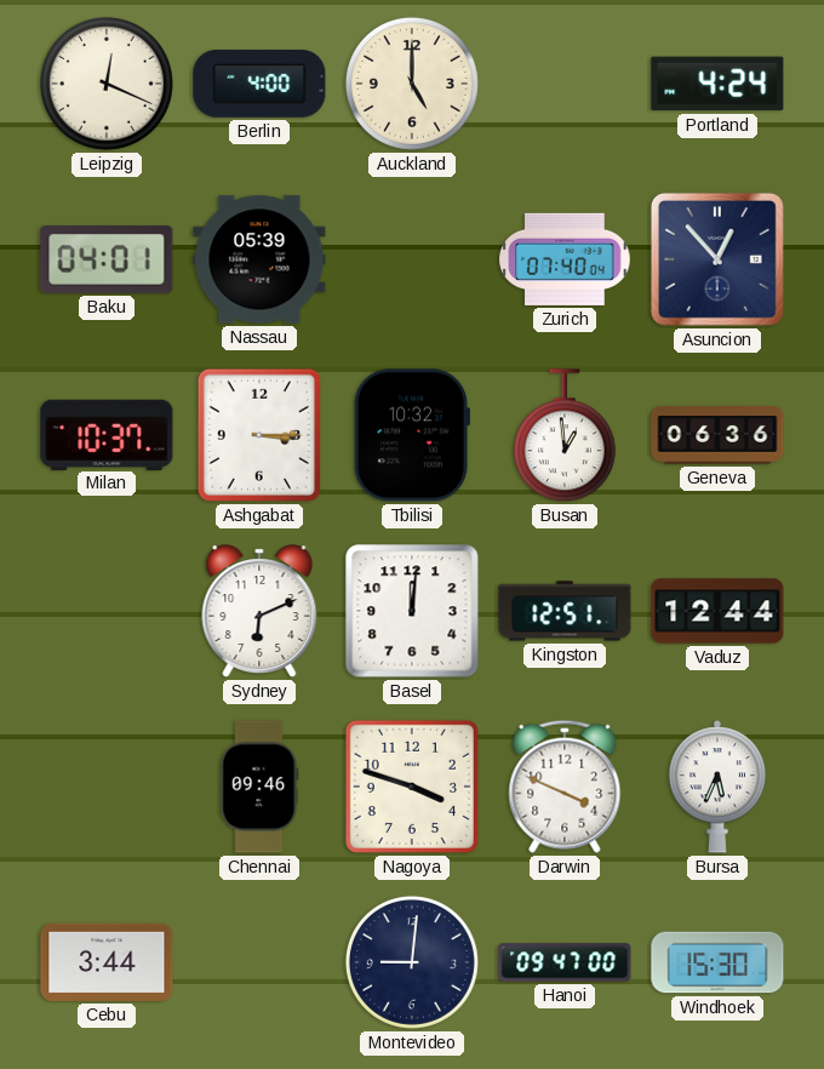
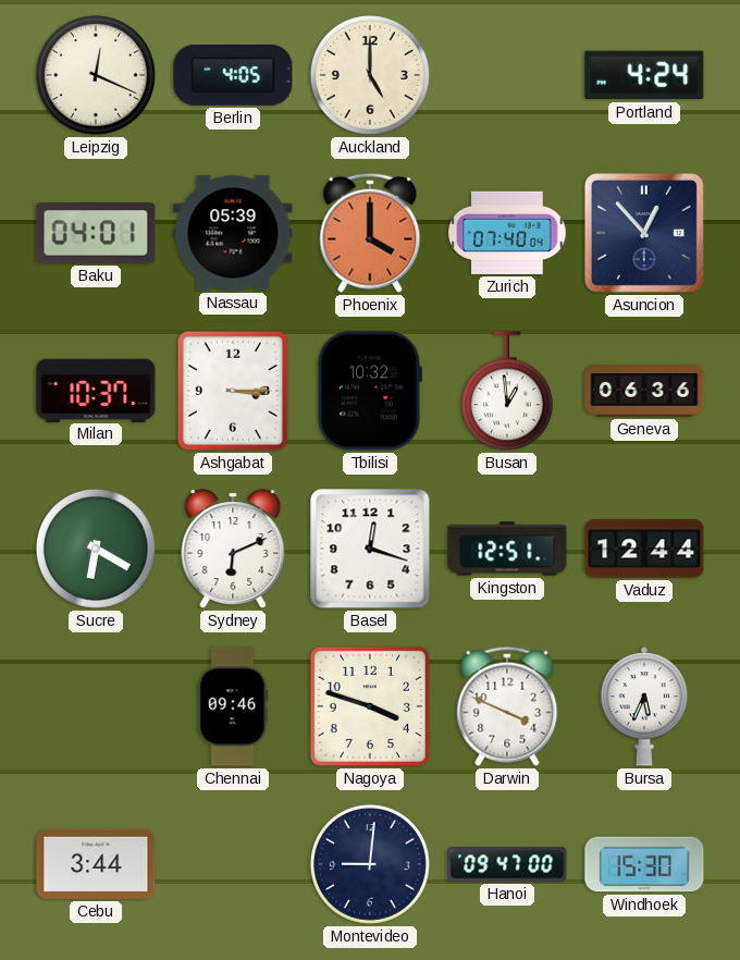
Berlin: 4:00 -> 4:05 (233, 76)
Phoenix: none -> 4:00 (370, 233)
Sucre: none -> 6:20 (96, 549)
Basel: 12:01 -> 12:18 (370, 549)
